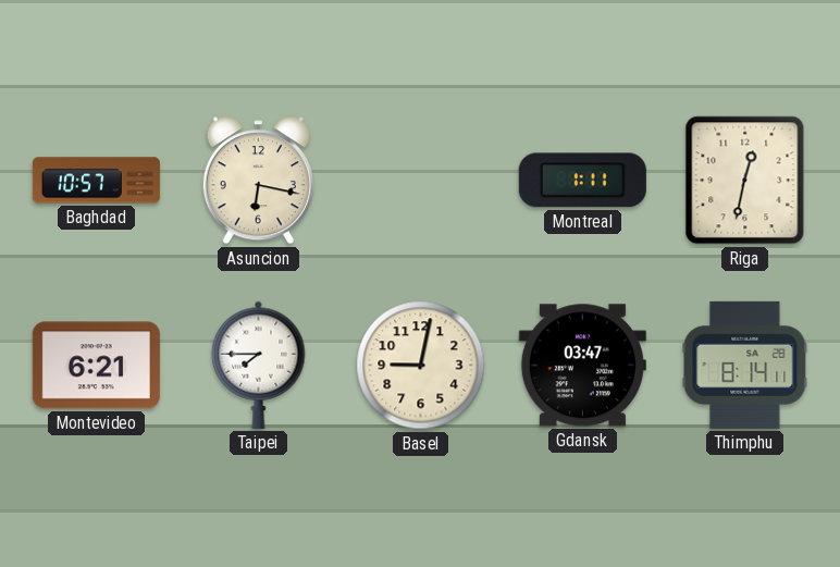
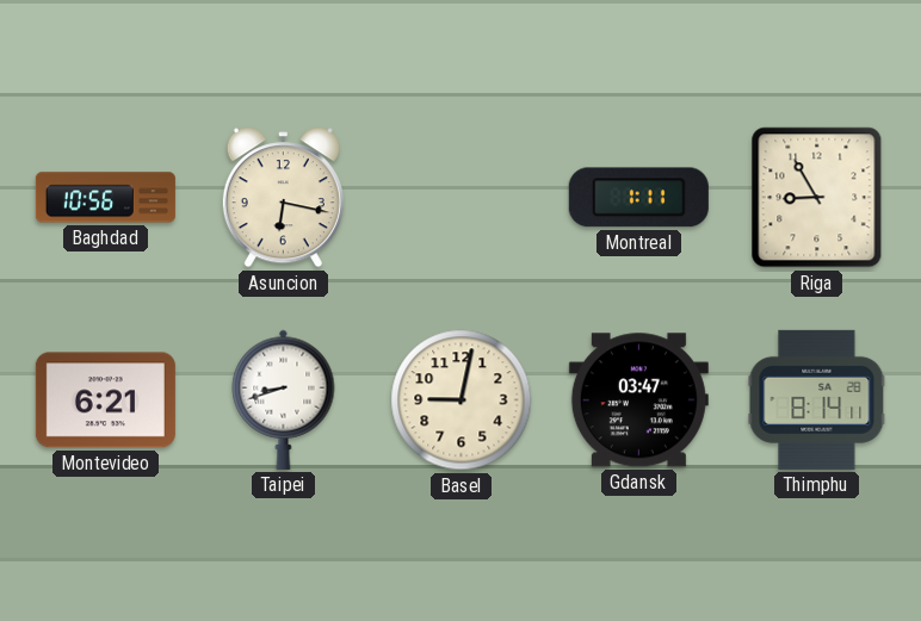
Baghdad: 10:57 -> 10:56 (105, 198)
Riga: 12:32 -> 8:55 (817, 198)
Taipei: 7:45 -> 8:42 (284, 399)
